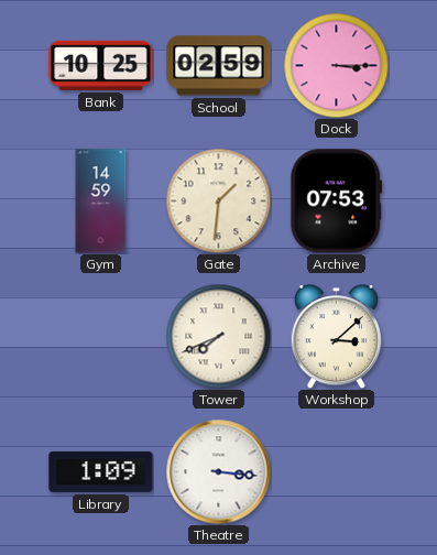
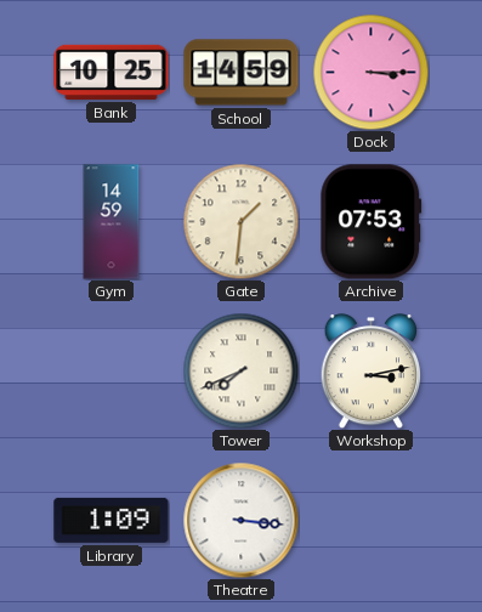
School: 02:59 -> 14:59 (242, 73)
Workshop: 3:08 -> 3:13 (370, 372)
